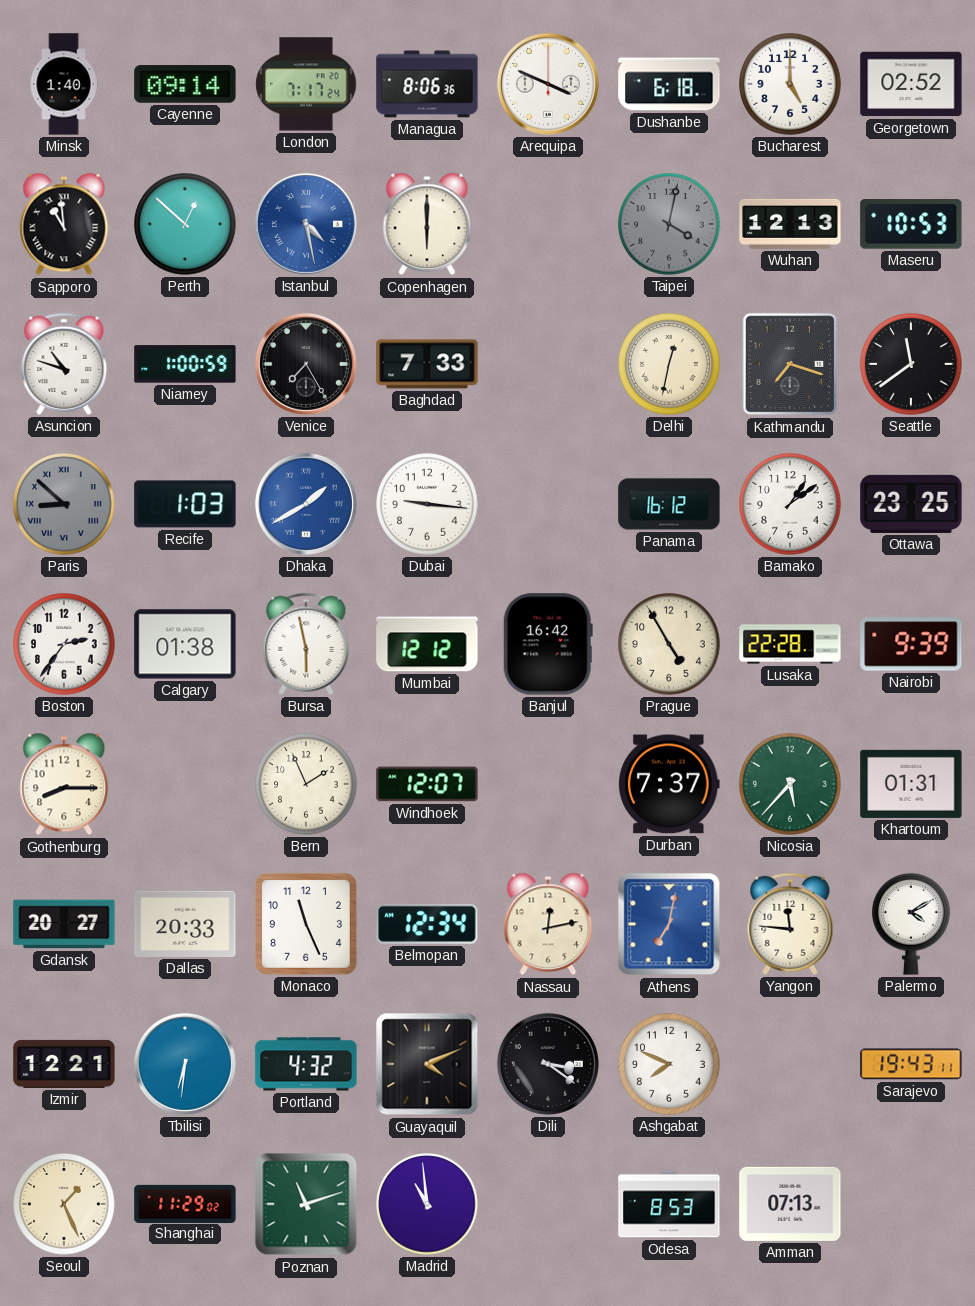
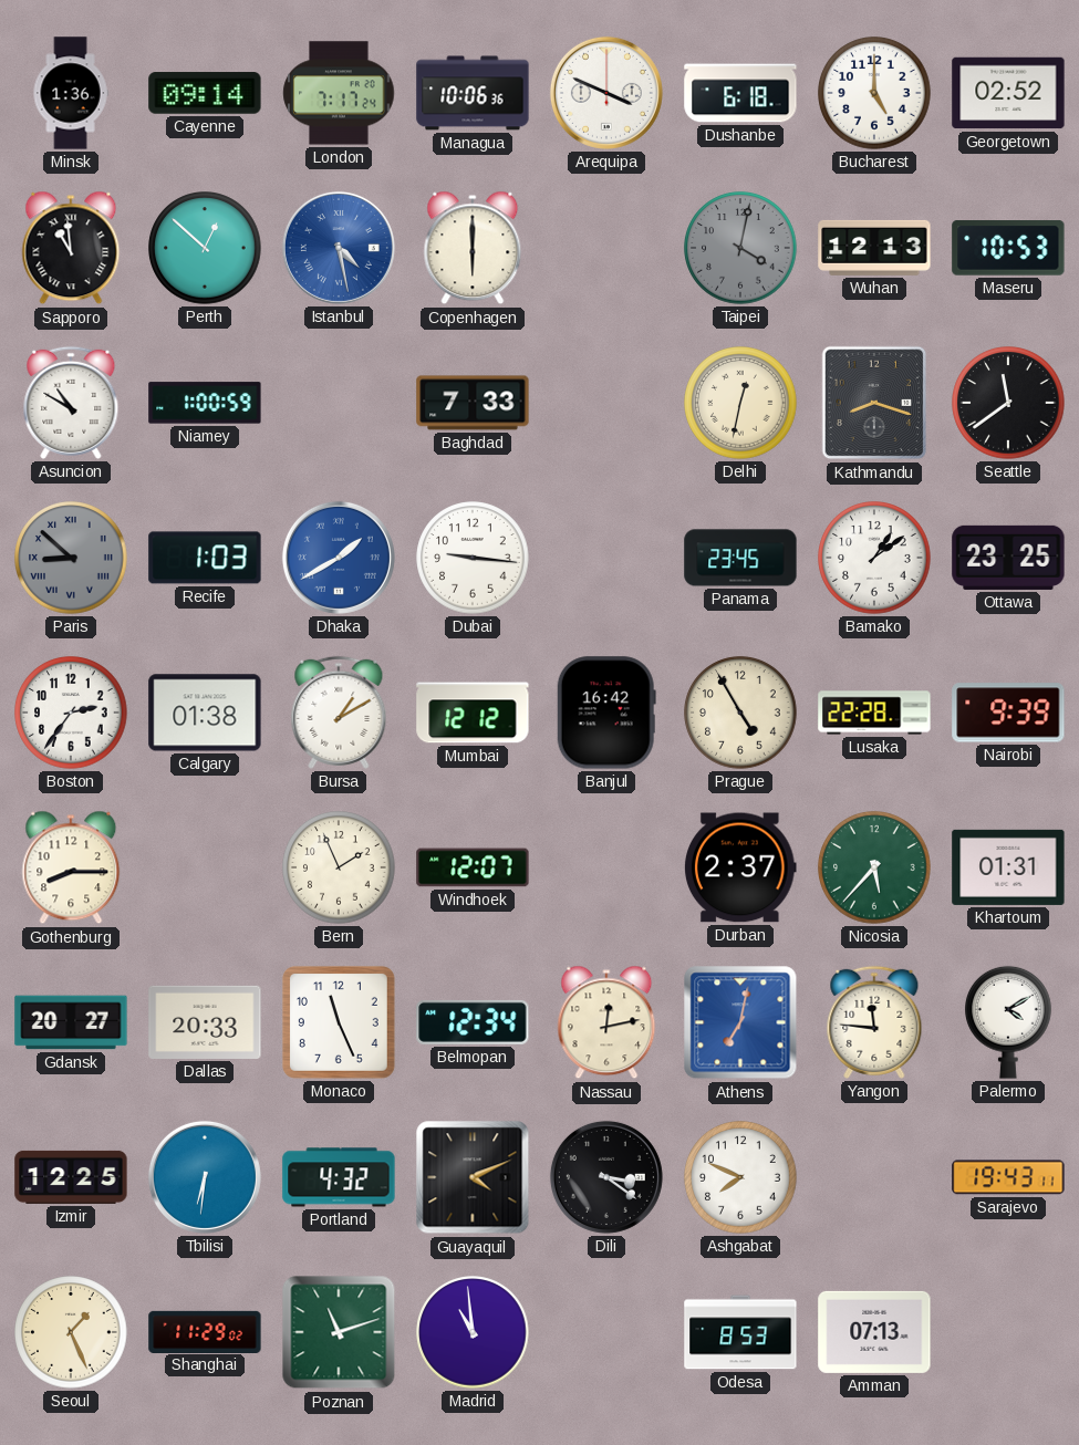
Minsk: 1:40 -> 1:36 (71, 93)
Managua: 8:06 -> 10:06 (473, 93)
Asuncion: 10:48 -> 10:50 (71, 403)
Venice: 7:25 -> none (306, 364)
Kathmandu: 7:18 -> 8:18 (874, 403)
Panama: 16:12 -> 23:45 (740, 558)
Bursa: 5:58 -> 1:10 (339, 713)
Durban: 7:37 -> 2:37 (740, 867)
Izmir: 12:21 -> 12:25 (71, 1177)
